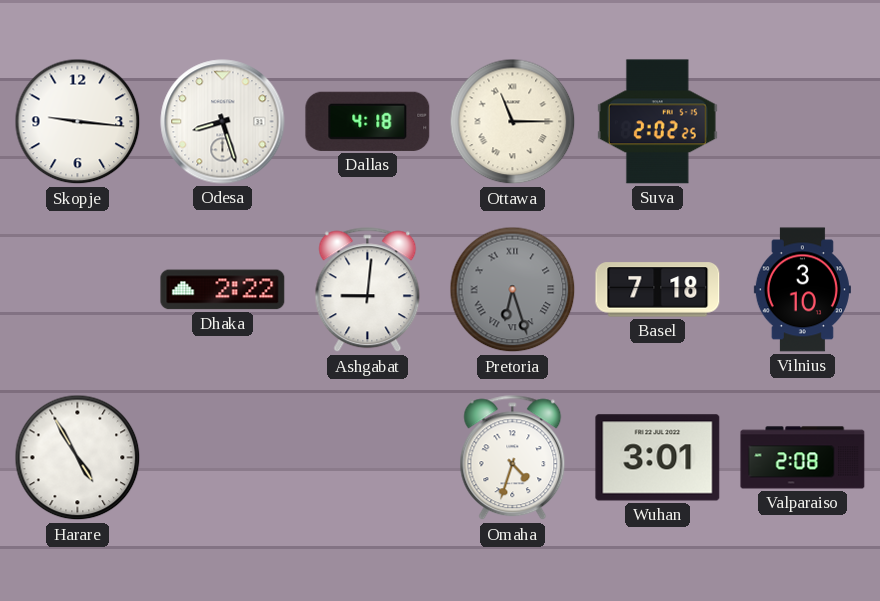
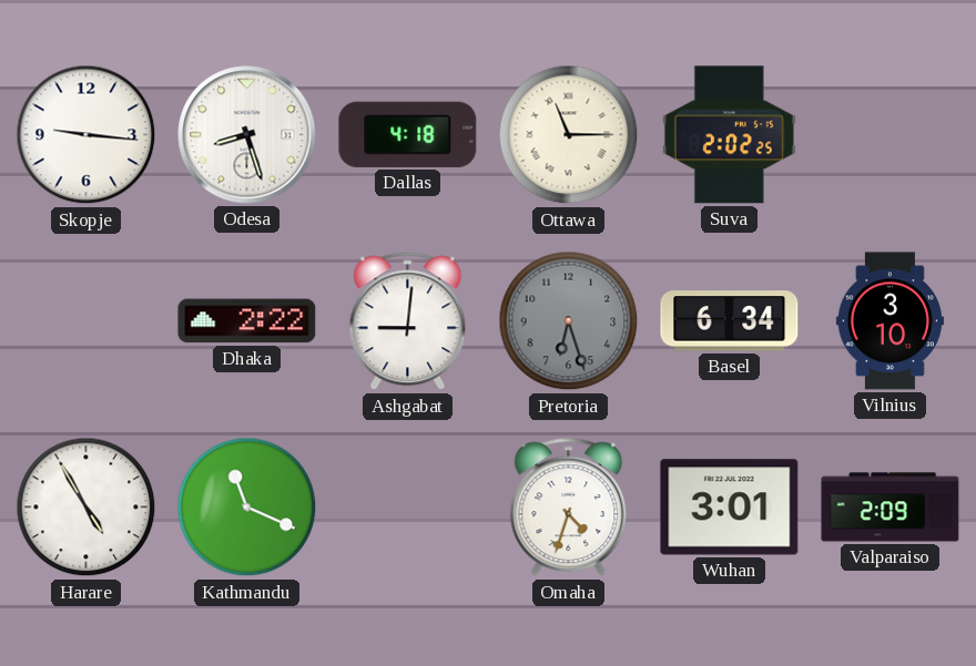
Pretoria numerals: Roman -> Arabic (569, 321)
Basel: 7:18 -> 6:34 (730, 321)
Kathmandu: none -> 11:19 (247, 508)
Valparaiso: 2:08 -> 2:09 (891, 508)
